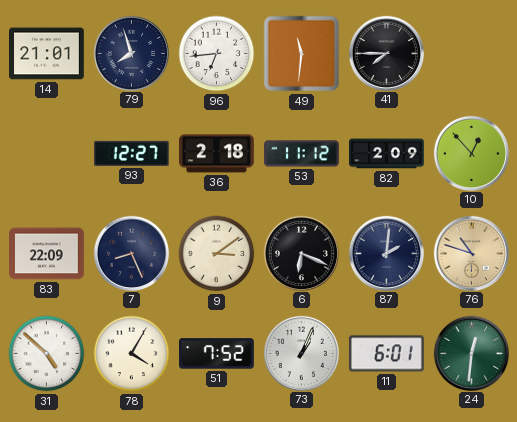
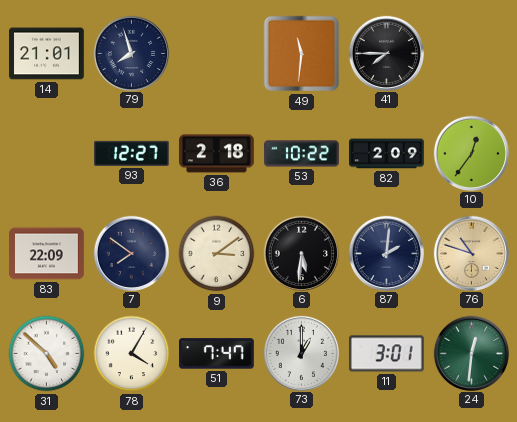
96: 6:44 -> none (217, 54)
53: 11:12 -> 10:22 (302, 154)
10: 12:53 -> 12:36 (471, 153)
7: 8:26 -> 7:51 (131, 253)
6: 6:19 -> 5:31 (301, 253)
51: 7:52 -> 7:47 (217, 354)
73: 1:04 -> 1:00 (301, 353)
11: 6:01 -> 3:01 (386, 354)
